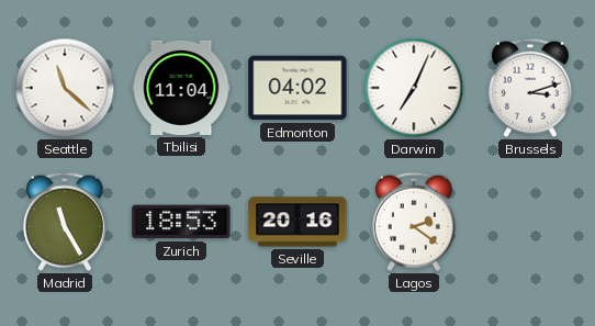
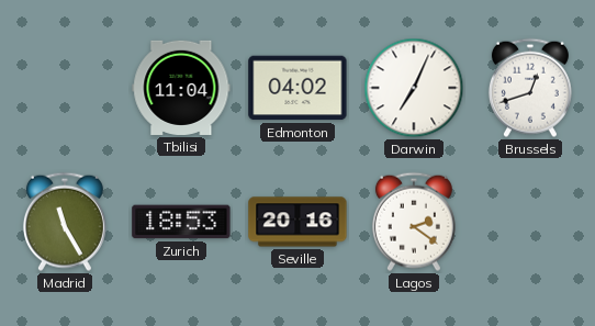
Seattle: 11:22 -> none (65, 88)
Brussels: 3:12 -> 12:42 (530, 88)
